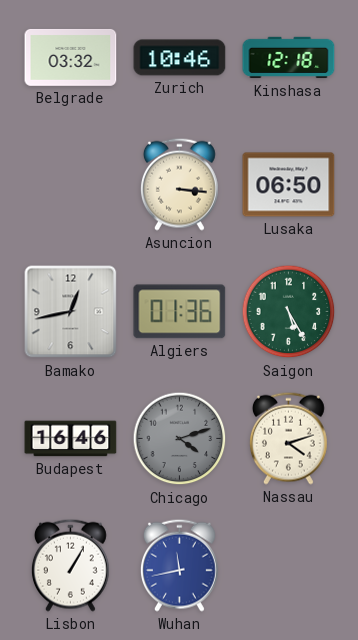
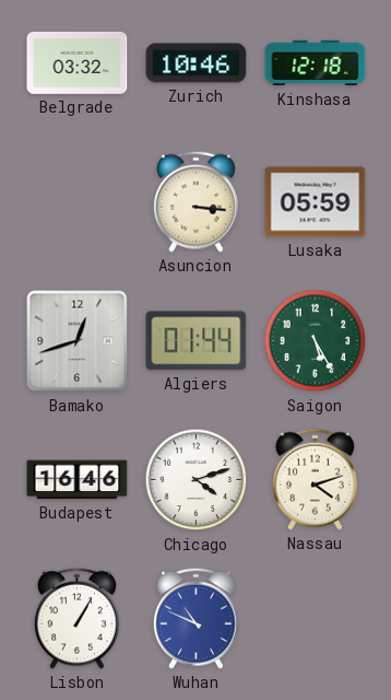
Lusaka: 06:50 -> 05:59 (316, 202)
Bamako: 12:43 -> 12:42 (78, 341)
Algiers: 01:36 -> 01:44 (197, 341)
Chicago dial: grey -> white (197, 480)
Wuhan: 11:43 -> 10:49 (195, 618)
